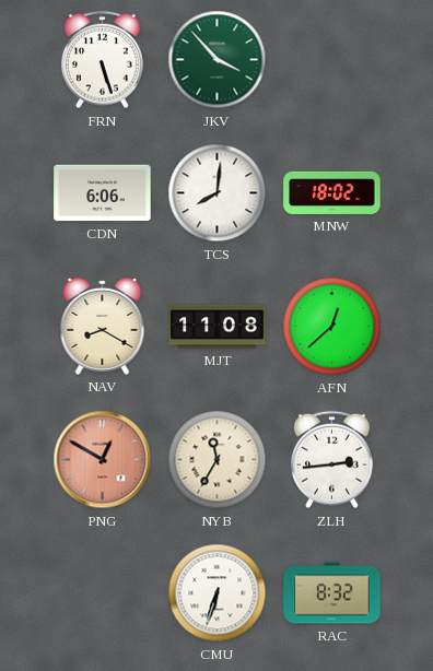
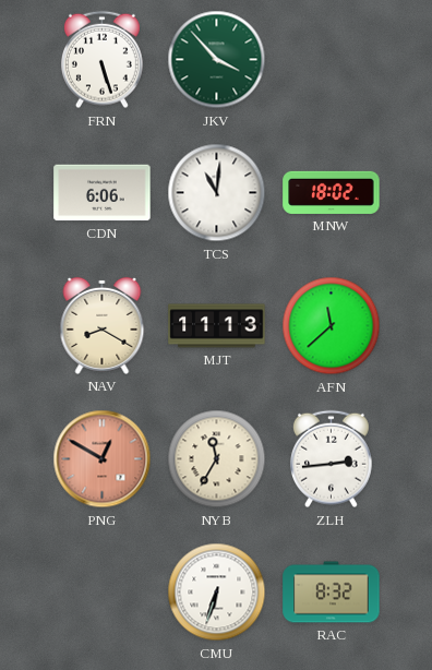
TCS: 8:01 -> 11:01 (217, 193)
MJT: 11:08 -> 11:13 (217, 326)
AFN: 12:38 -> 11:38 (332, 326)
